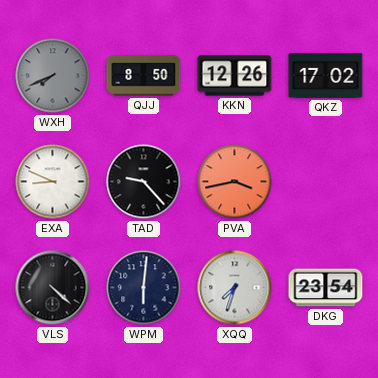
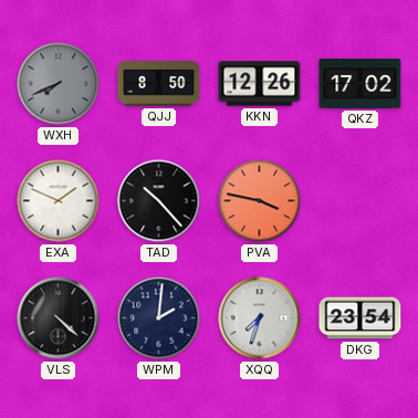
EXA: 8:49 -> 1:49 (59, 201)
TAD: 9:23 -> 10:23 (159, 201)
PVA: 3:43 -> 3:47 (260, 201)
WPM: 6:01 -> 2:01 (159, 318)
